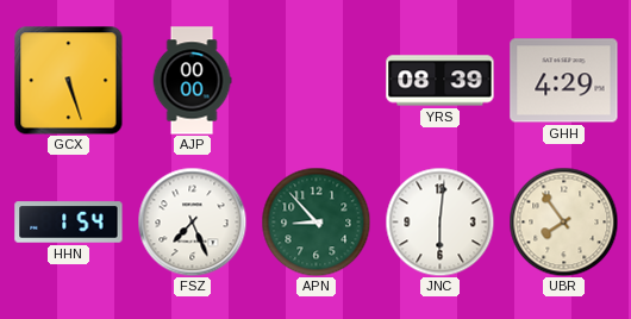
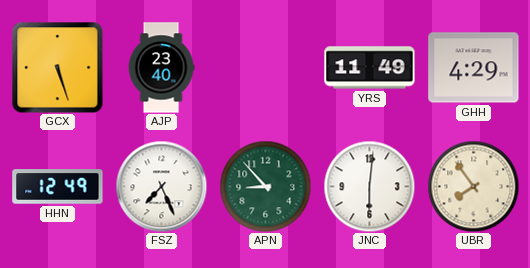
AJP: 00:00 -> 23:40 (161, 68)
YRS: 08:39 -> 11:49 (370, 68)
HHN: 1:54 -> 12:49 (58, 187)
